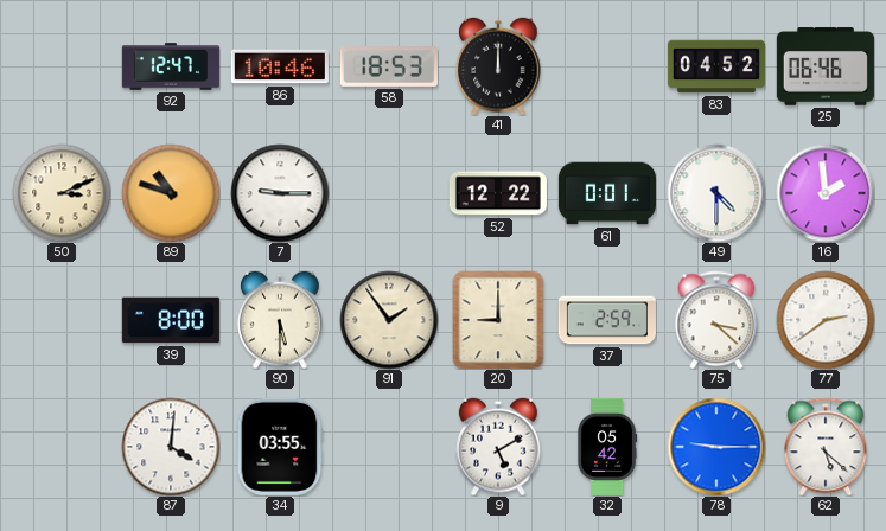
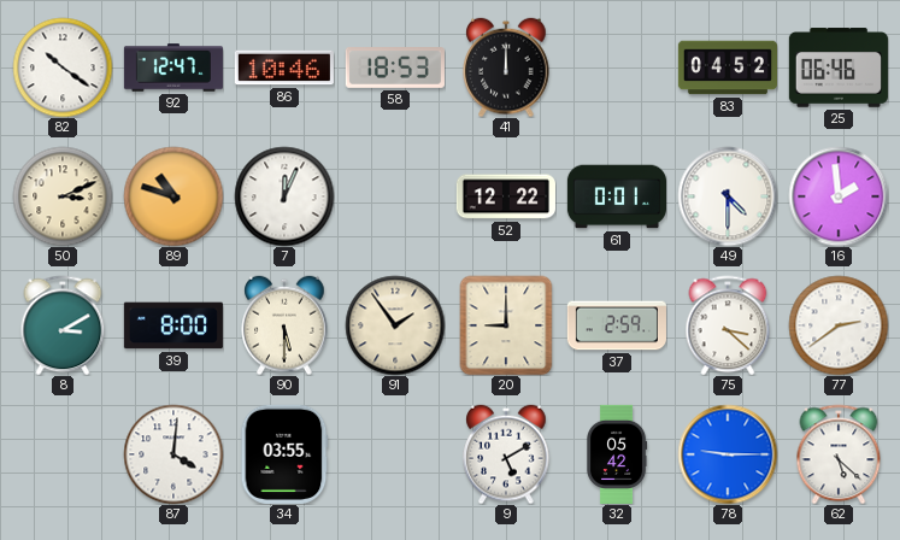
82: none -> 10:21 (63, 67)
7: 9:15 -> 12:04 (284, 196)
8: none -> 3:10 (63, 325)
